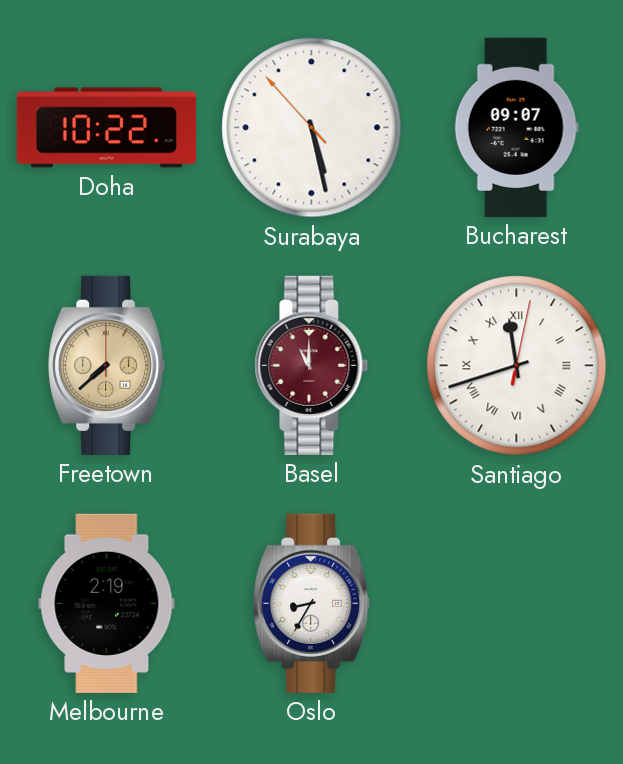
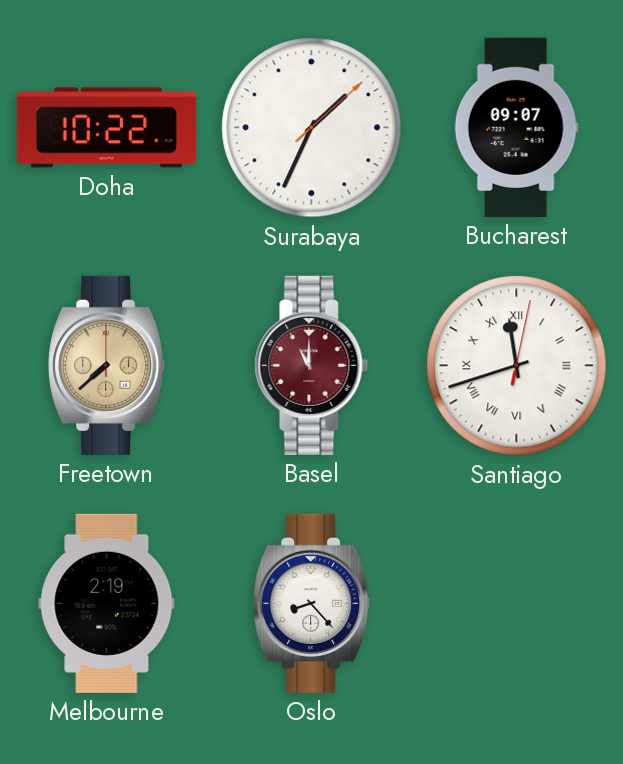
Surabaya: 5:27 -> 1:34 (312, 128)
Oslo: 8:35 -> 8:23 (312, 603)
